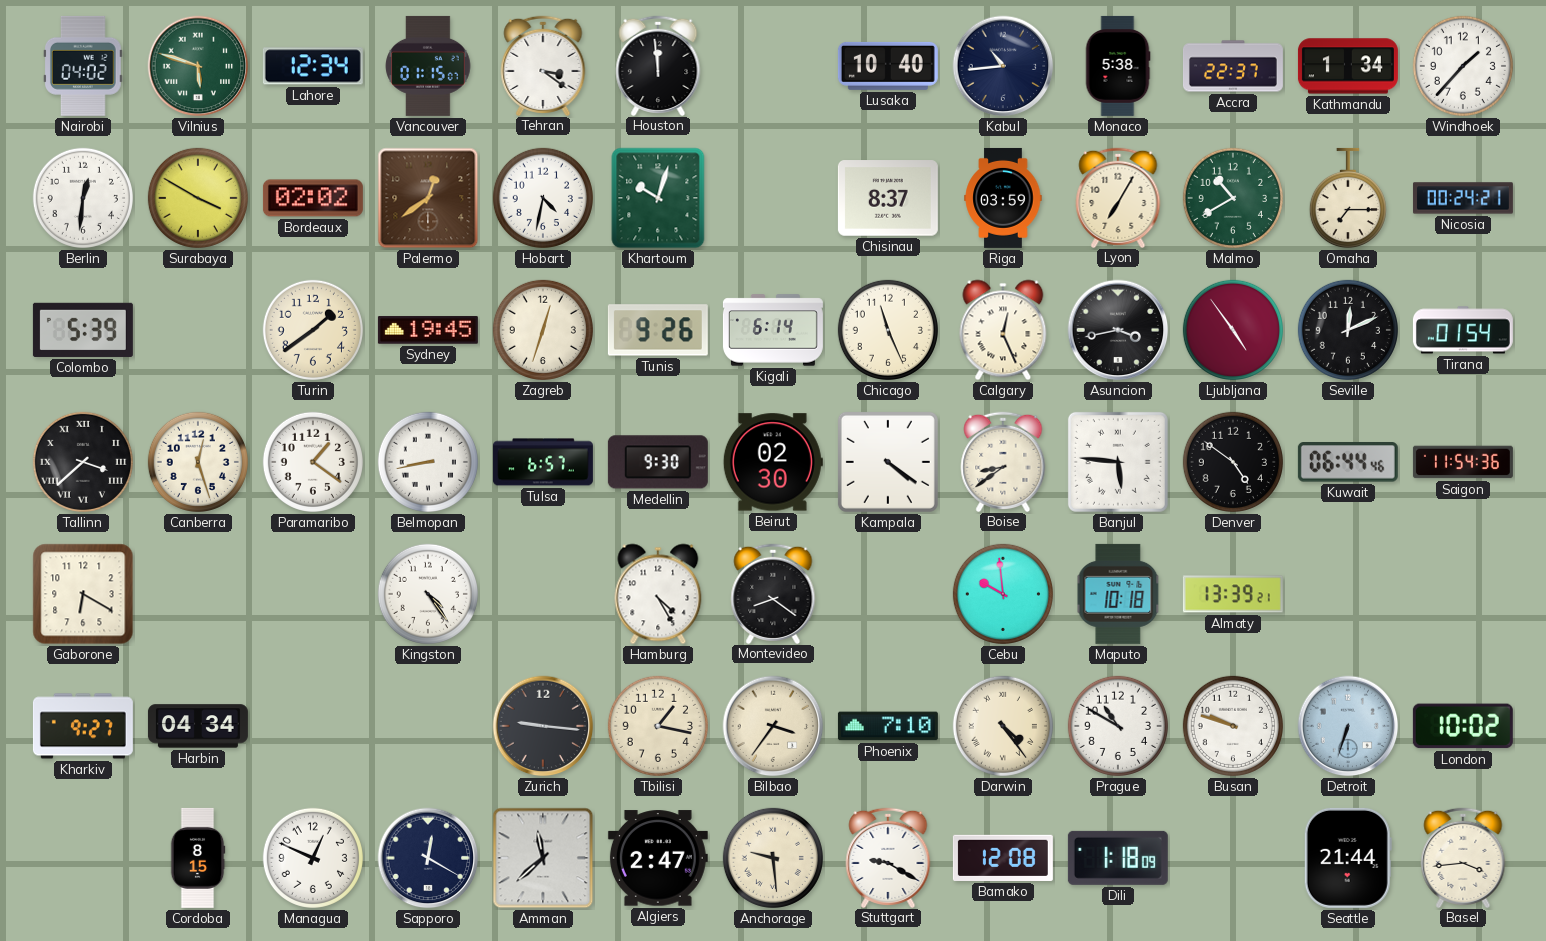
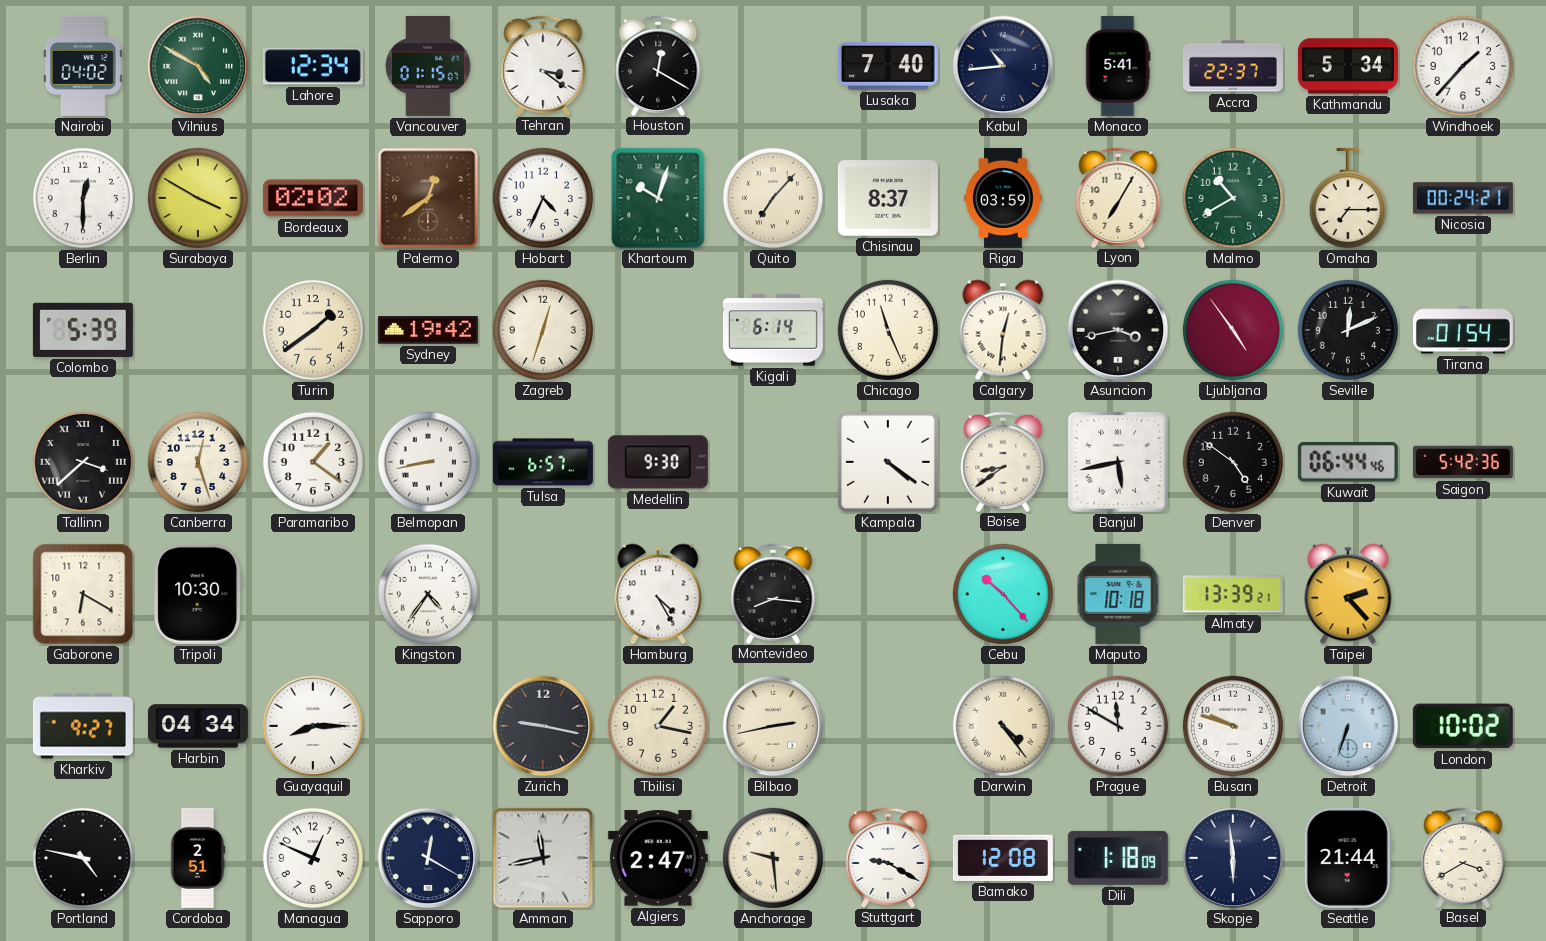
Vilnius: 5:48 -> 4:50 (198, 66)
Houston: 11:59 -> 12:20 (658, 65)
Lusaka: 10:40 -> 7:40 (888, 66)
Monaco: 5:38 -> 5:41 (1118, 66)
Kathmandu: 1:34 -> 5:34 (1348, 66)
Berlin: 12:31 -> 12:30 (83, 198)
Hobart: 4:32 -> 4:34 (543, 198)
Quito: none -> 7:07 (773, 198)
Sydney: 19:45 -> 19:42 (428, 330)
Tunis: 9:26 -> none (658, 330)
Calgary: 12:26 -> 12:31 (1003, 330)
Beirut: 02:30 -> none (773, 462)
Banjul: 5:46 -> 5:43 (1118, 462)
Saigon: 11:54 -> 5:42 (1463, 462)
Tripoli: none -> 10:30 (198, 594)
Kingston: 4:24 -> 4:36 (428, 594)
Montevideo: 8:21 -> 8:16 (773, 593)
Cebu: 9:59 -> 10:23 (1003, 594)
Taipei: none -> 2:23 (1348, 594)
Guayaquil: none -> 8:15 (313, 726)
Zurich: 9:16 -> 9:17 (543, 726)
Bilbao: 3:36 -> 2:43 (773, 726)
Phoenix: 7:10 -> none (888, 726)
Prague: 10:50 -> 11:50 (1118, 726)
Portland: none -> 4:47 (83, 858)
Cordoba: 8:15 -> 2:51 (198, 858)
Amman: 11:38 -> 11:43 (543, 858)
Skopje: none -> 5:59 (1233, 858)
Basel: 3:44 -> 3:40 (1463, 857)
